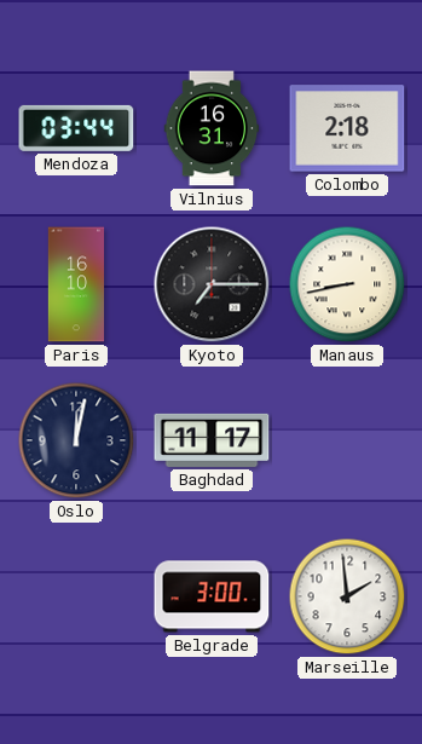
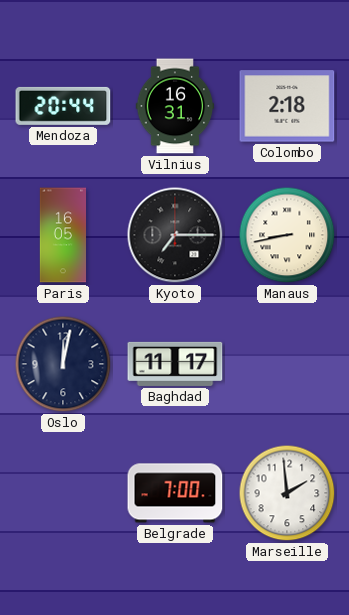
Mendoza: 03:44 -> 20:44 (63, 106)
Paris: 16:10 -> 16:05 (63, 235)
Belgrade: 3:00 -> 7:00 (175, 493)
